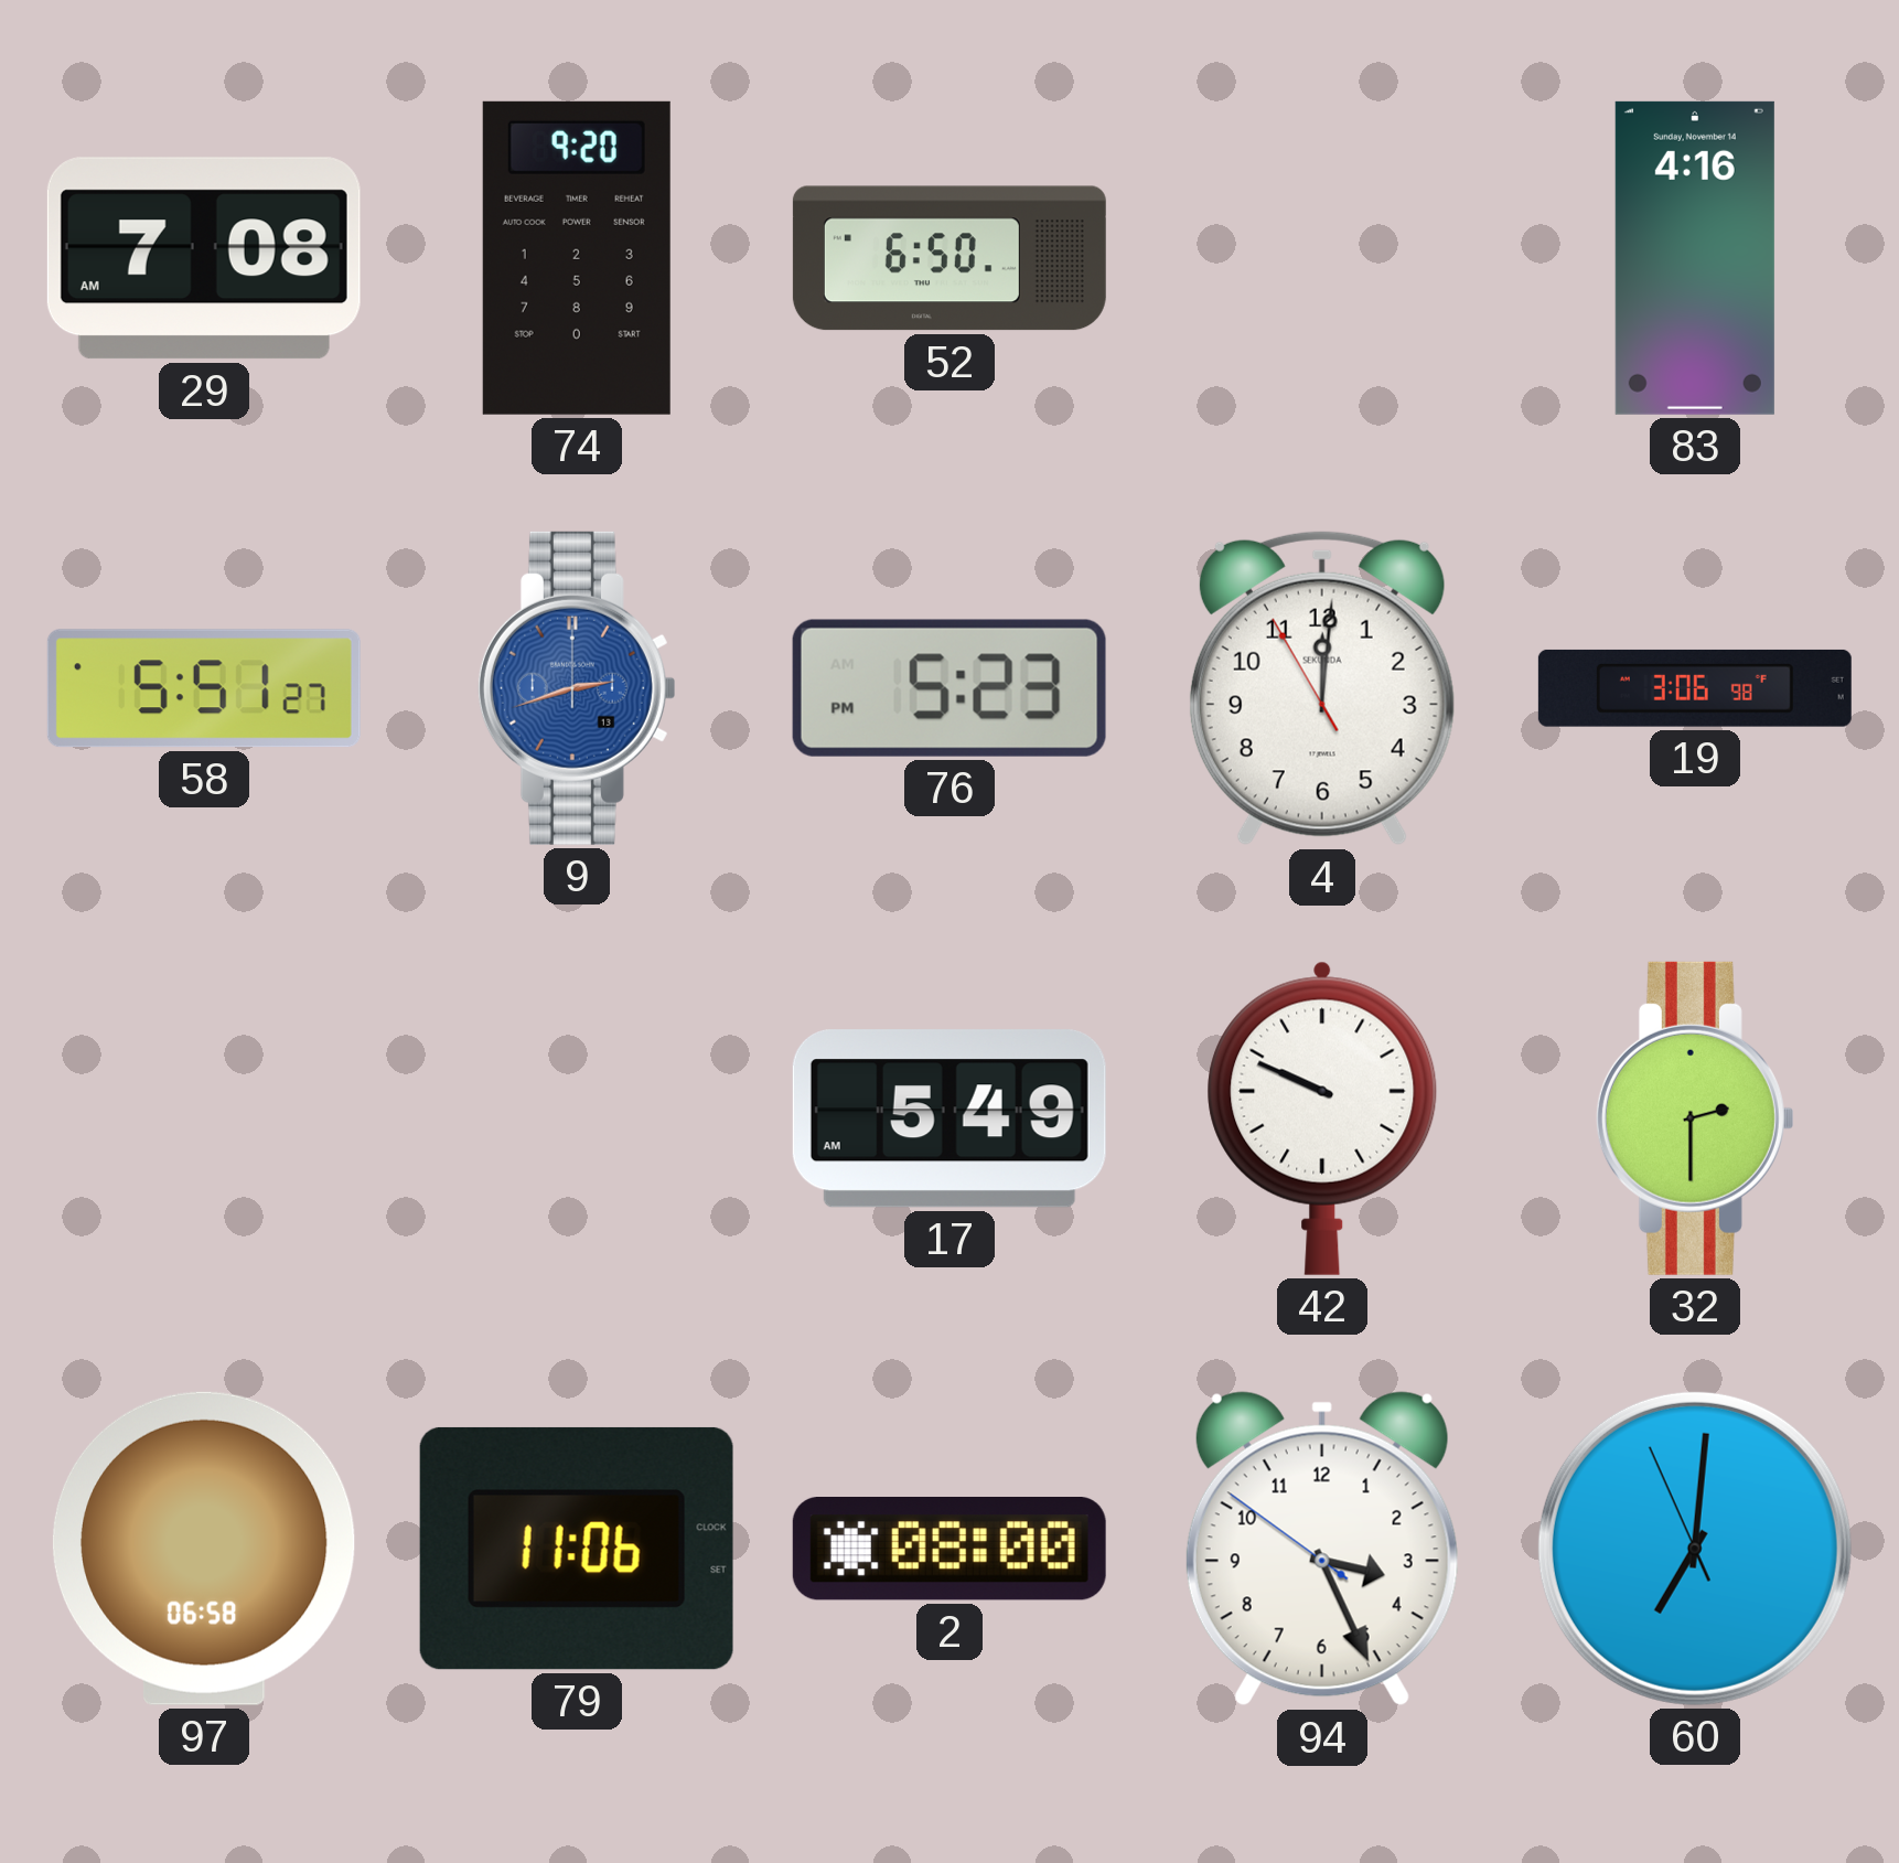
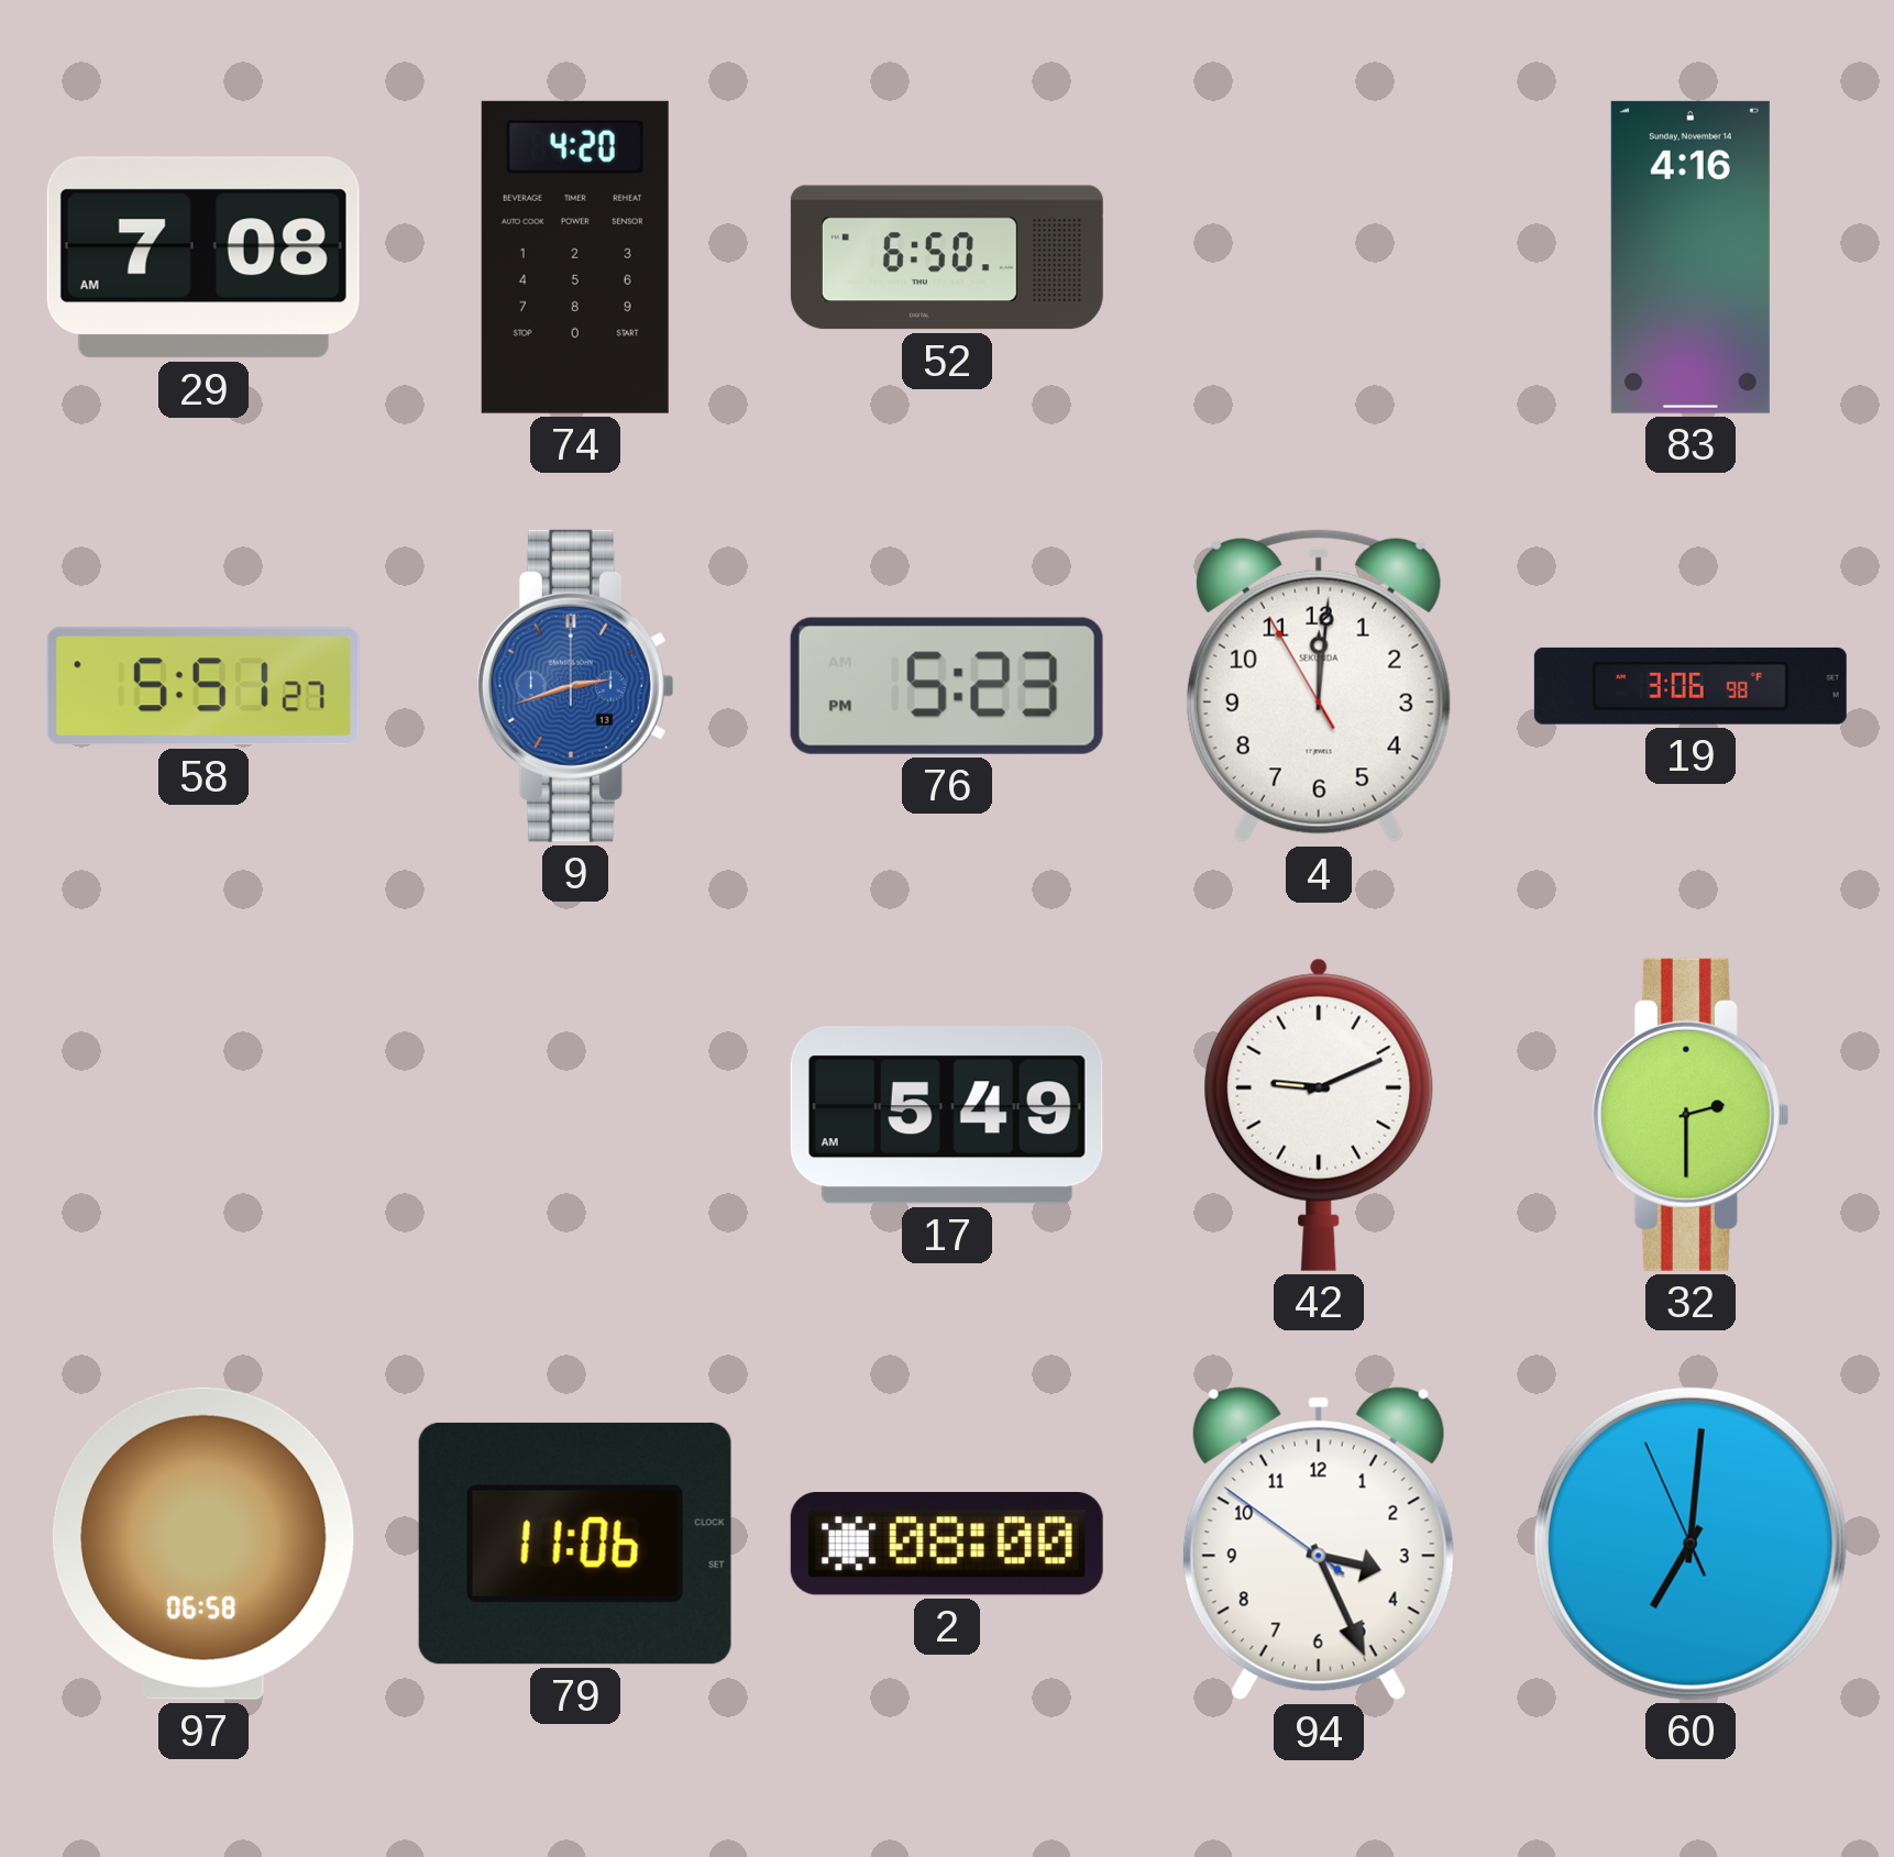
74: 9:20 -> 4:20 (575, 257)
42: 9:49 -> 9:11 (1319, 1115)
